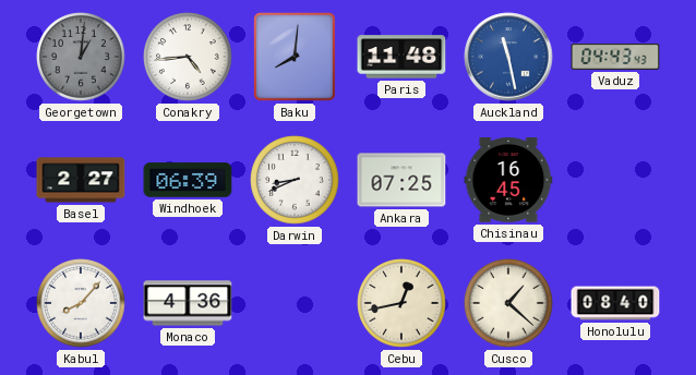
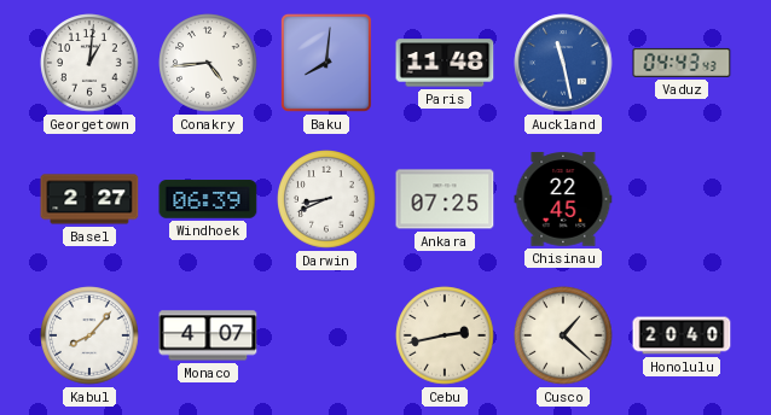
Georgetown dial: grey -> white (89, 63)
Chisinau: 16:45 -> 22:45 (563, 199)
Monaco: 4:36 -> 4:07 (208, 335)
Cebu: 12:43 -> 2:43 (445, 335)
Honolulu: 08:40 -> 20:40 (682, 335)
